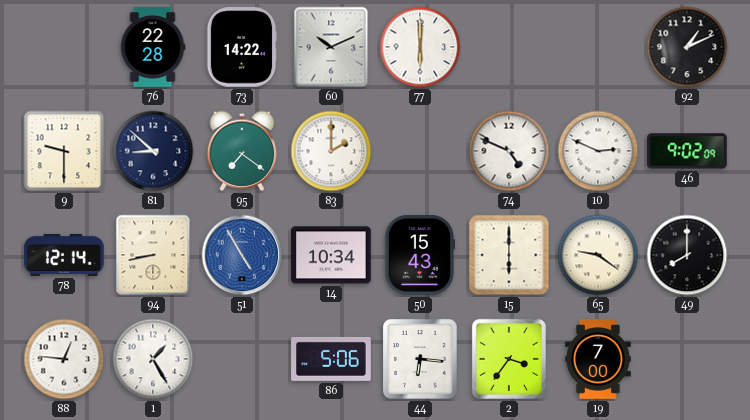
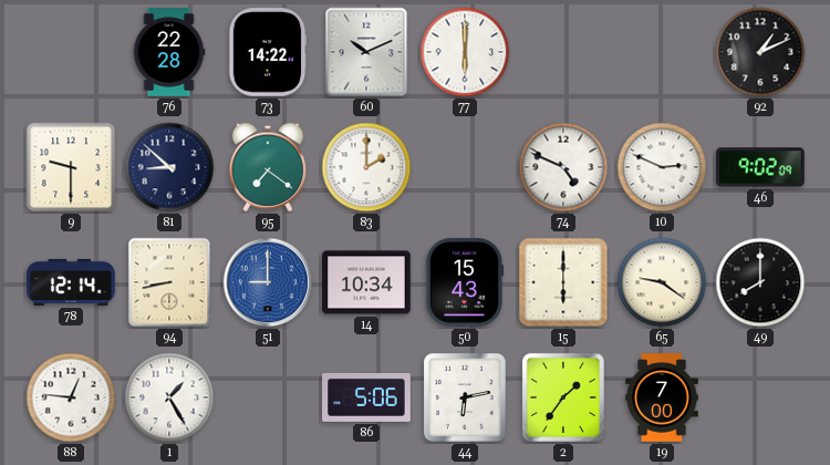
51: 4:55 -> 9:00 (268, 282)
44: 6:16 -> 6:13 (465, 397)
2: 3:36 -> 1:36 (563, 397)
